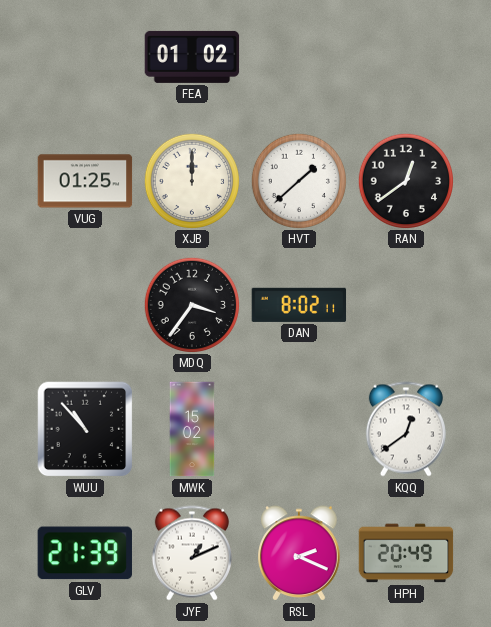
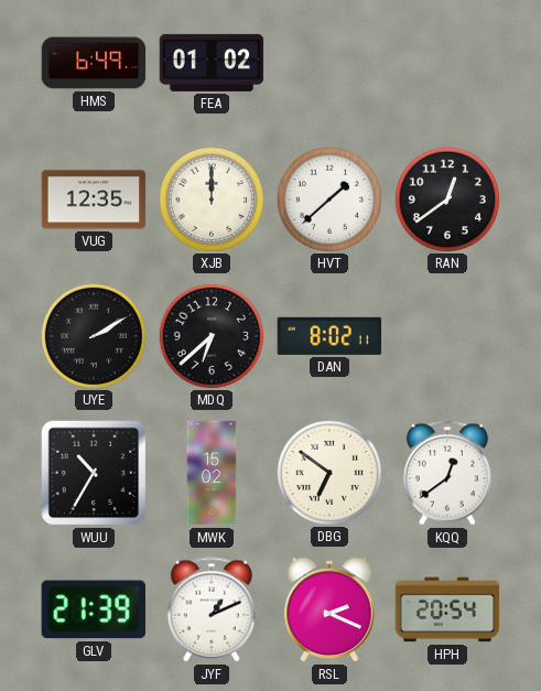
HMS: none -> 6:49 (94, 63)
VUG: 01:25 -> 12:35 (94, 199)
UYE: none -> 2:10 (93, 335)
MDQ: 3:36 -> 6:38 (210, 335)
WUU: 10:53 -> 10:35 (94, 473)
DBG: none -> 6:51 (328, 472)
HPH: 20:49 -> 20:54 (447, 609)
